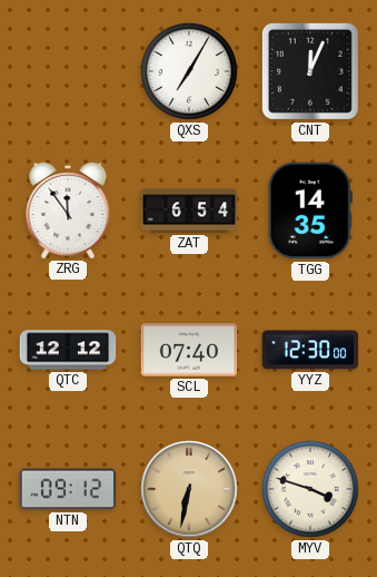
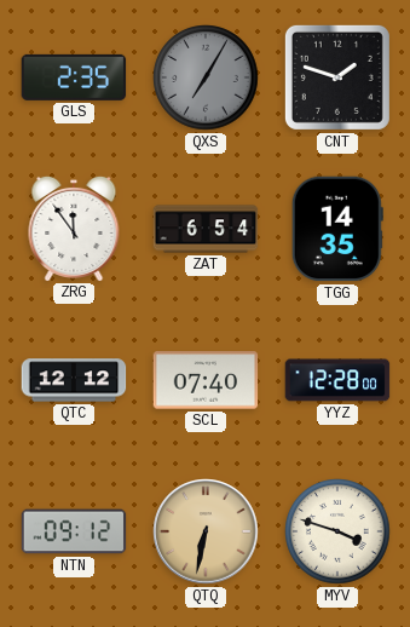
GLS: none -> 2:35 (74, 77)
QXS dial: white -> grey (206, 77)
CNT: 12:04 -> 1:48 (337, 77)
YYZ: 12:30 -> 12:28 (337, 380)
